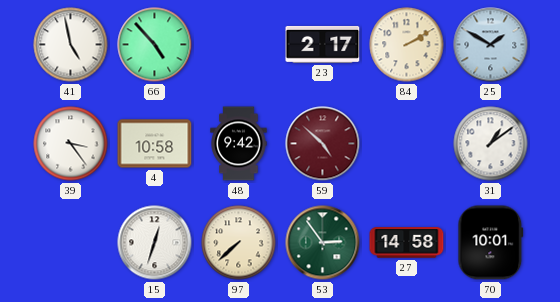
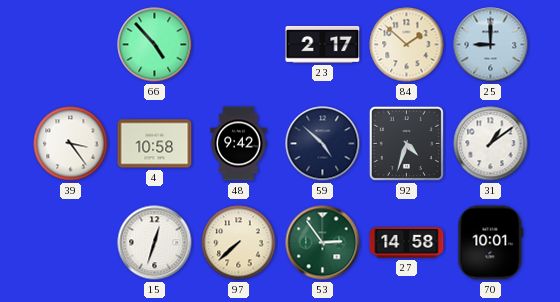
41: 4:58 -> none (71, 45)
84: 2:10 -> 1:52 (407, 45)
25: 1:50 -> 9:00 (491, 45)
59 dial: burgundy -> navy (323, 144)
92: none -> 4:33 (406, 143)
